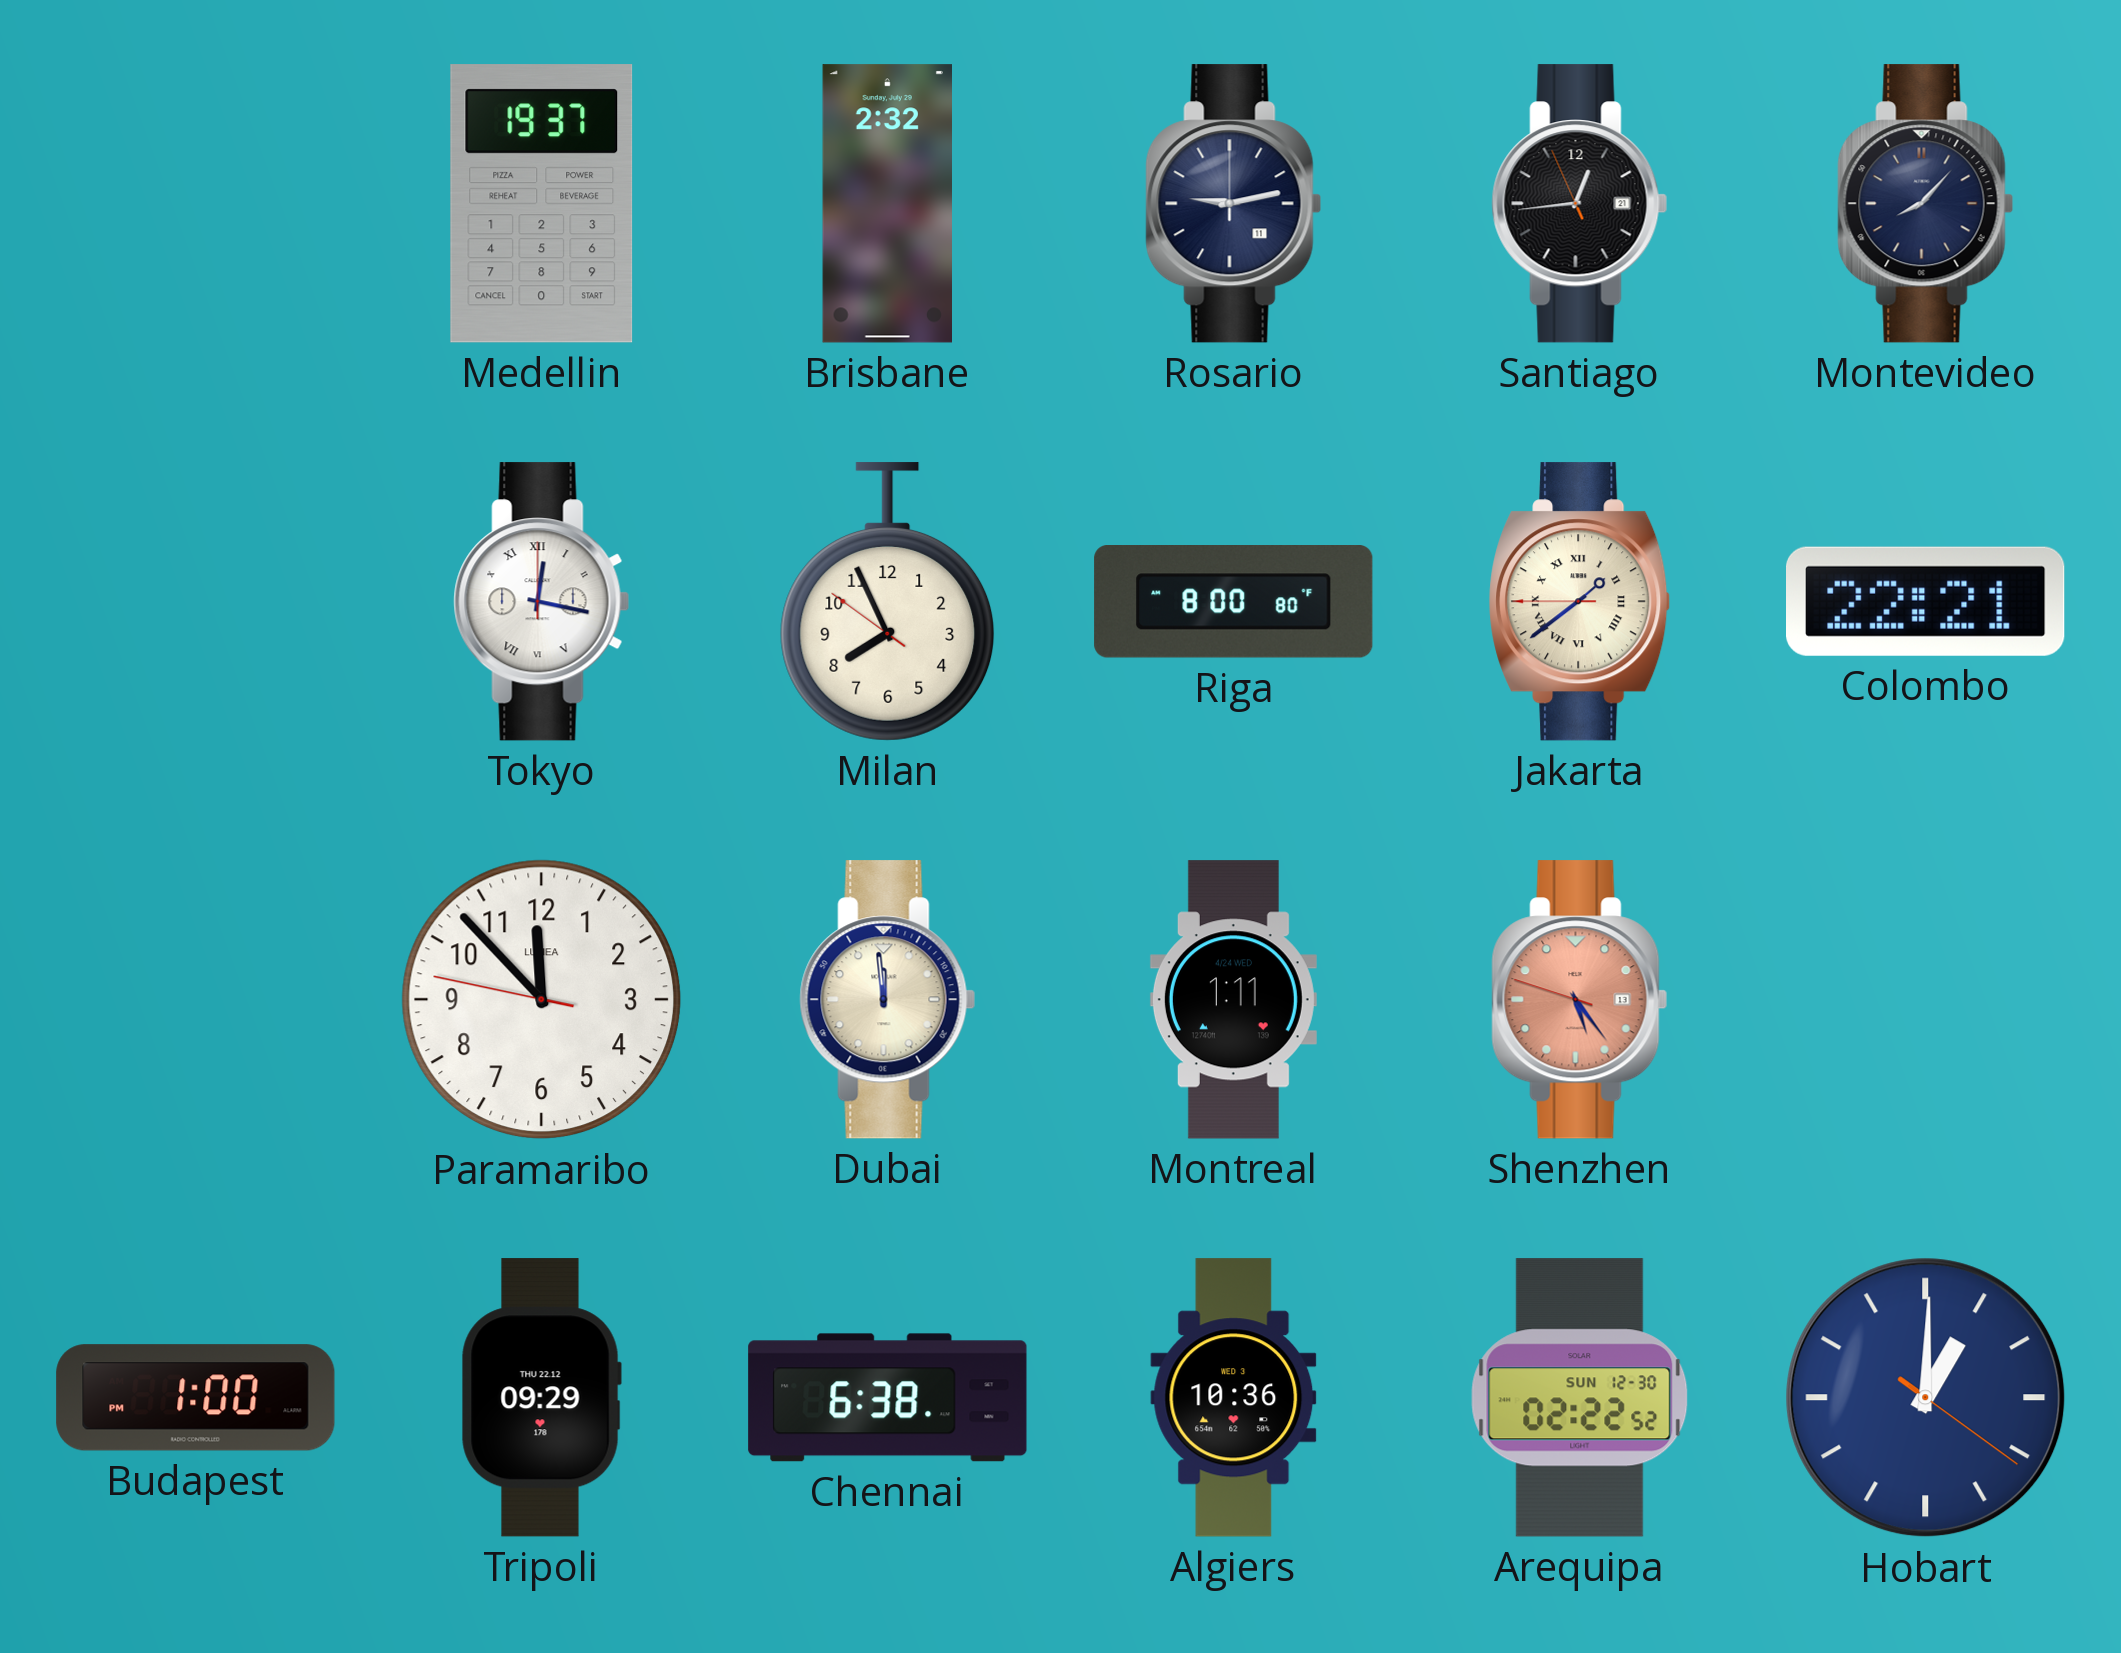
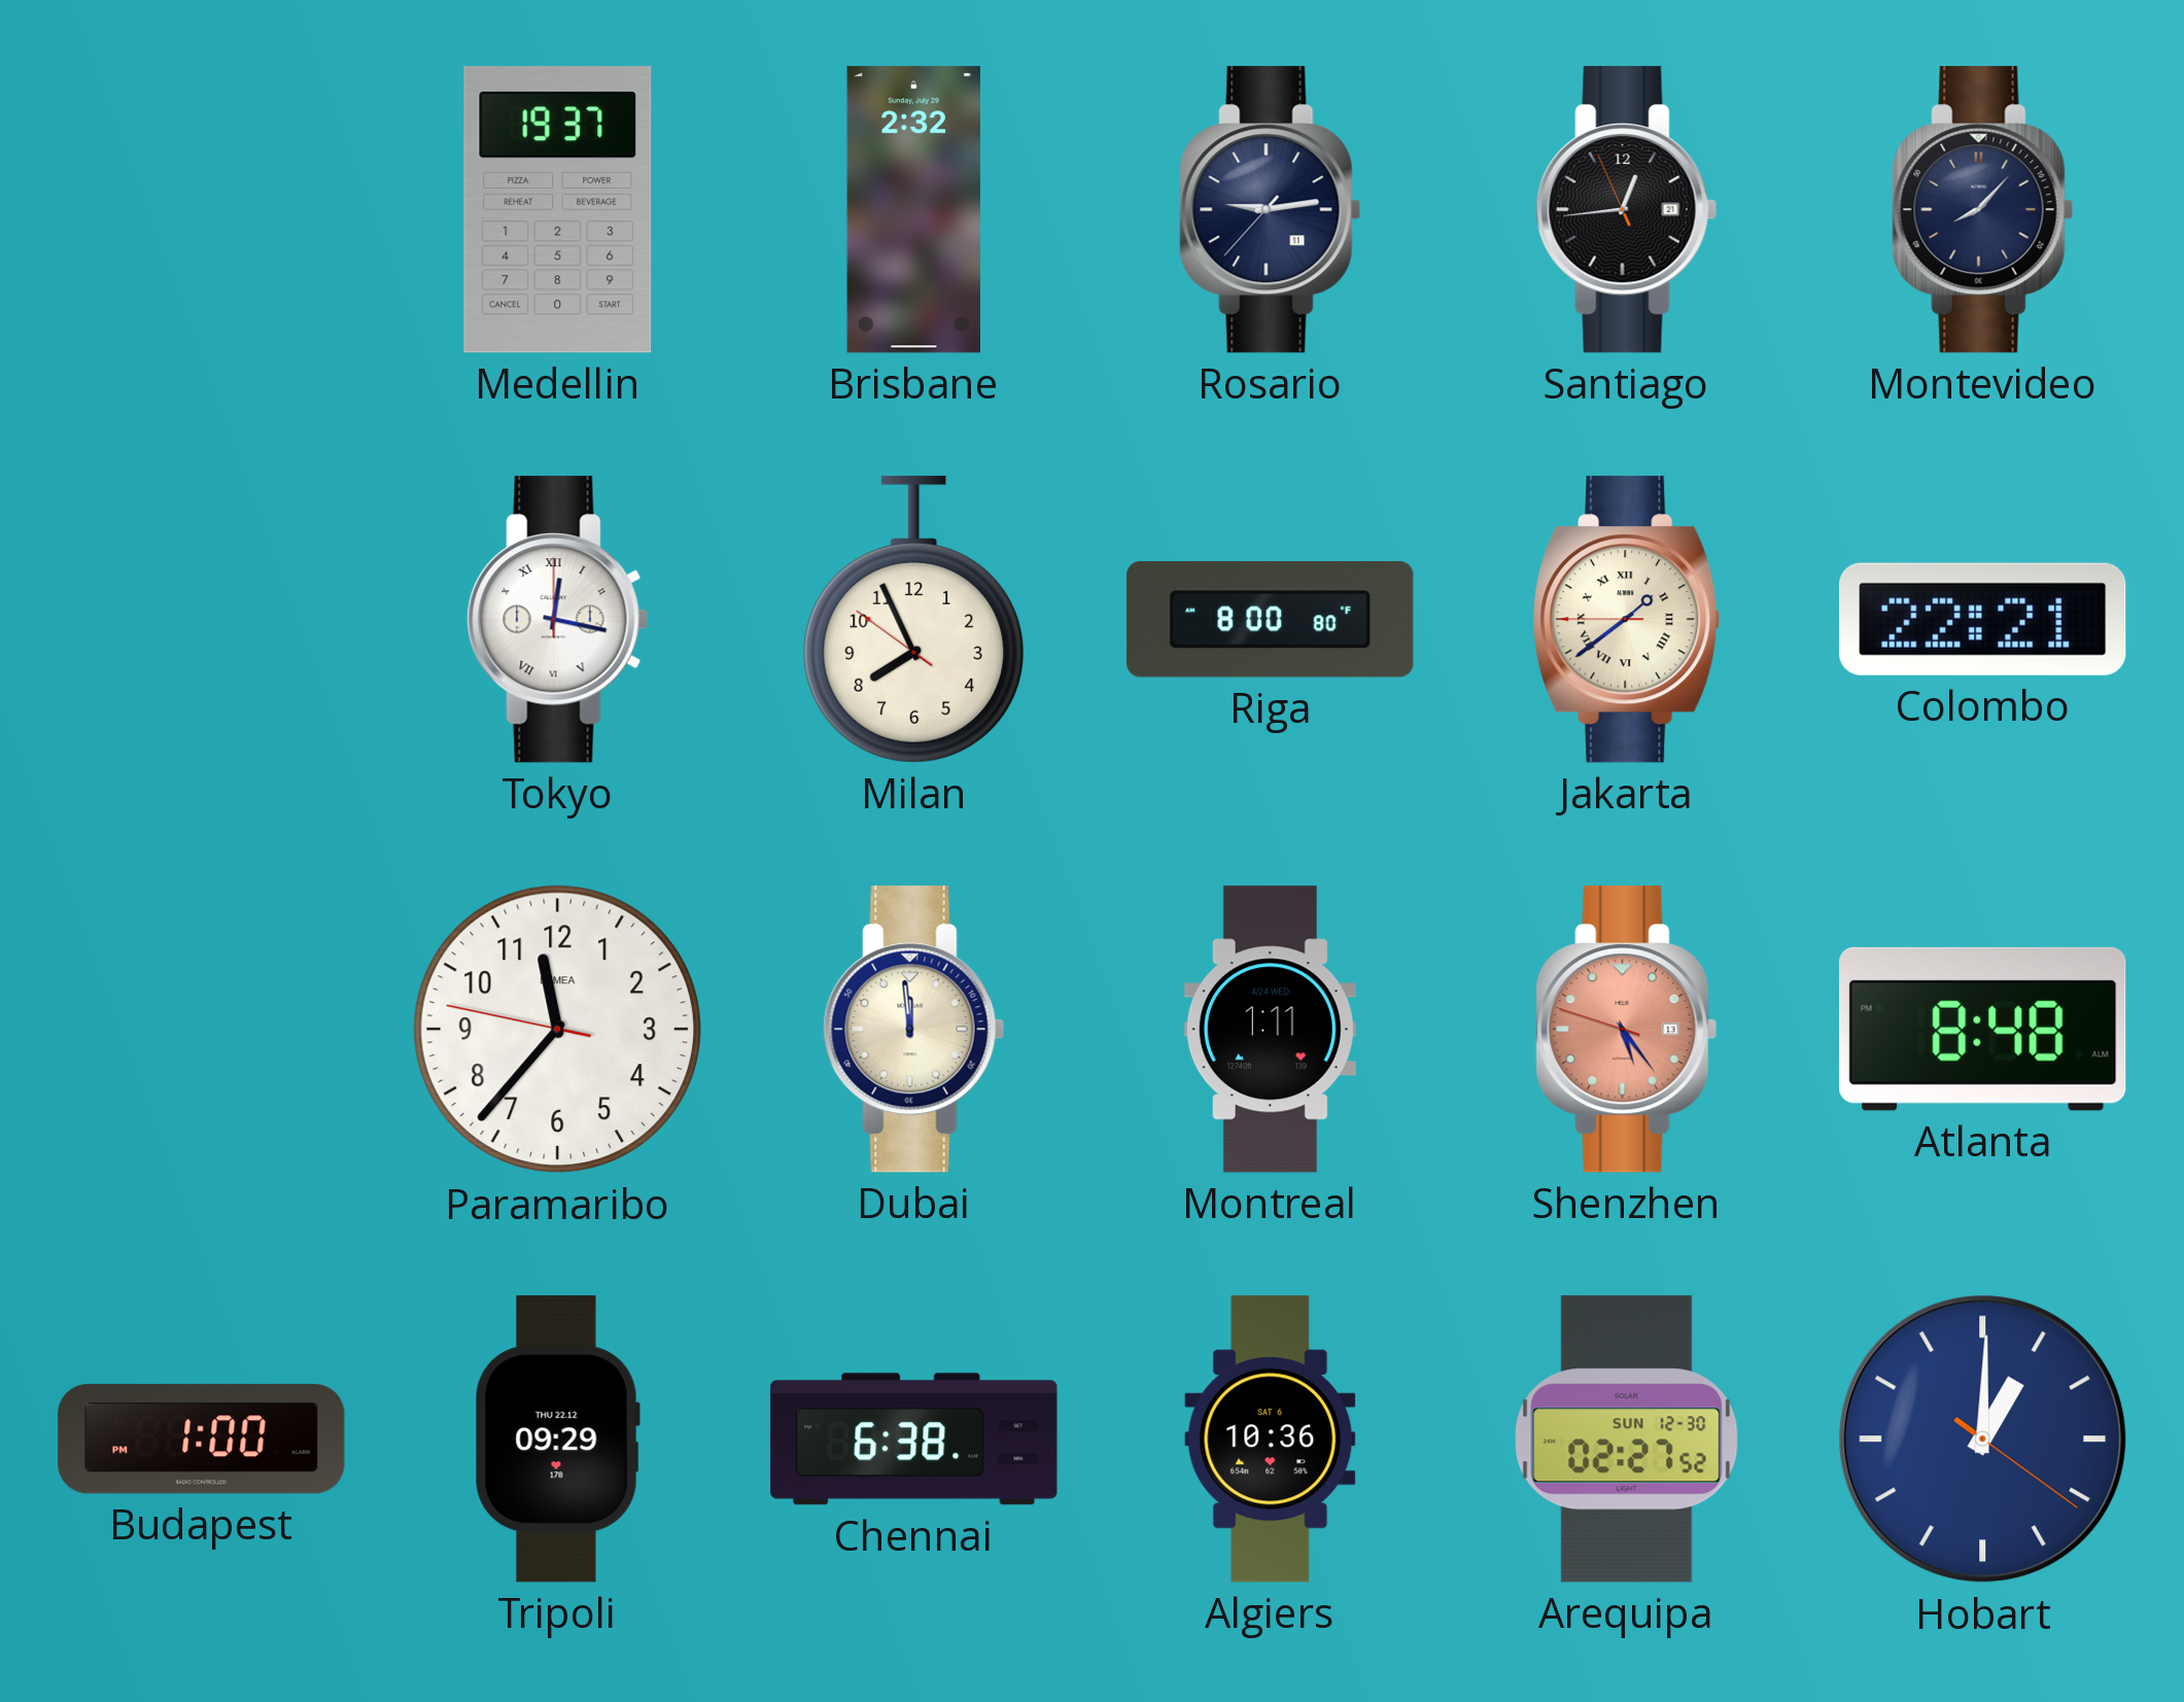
Rosario: 9:13:00 -> 9:13:37 (1271, 210)
Paramaribo: 11:52 -> 11:36 (558, 1030)
Atlanta: none -> 8:48 (1983, 1029)
Algiers date: WED 3 -> SAT 6 (1271, 1439)
Arequipa: 02:22 -> 02:27 (1627, 1439)
